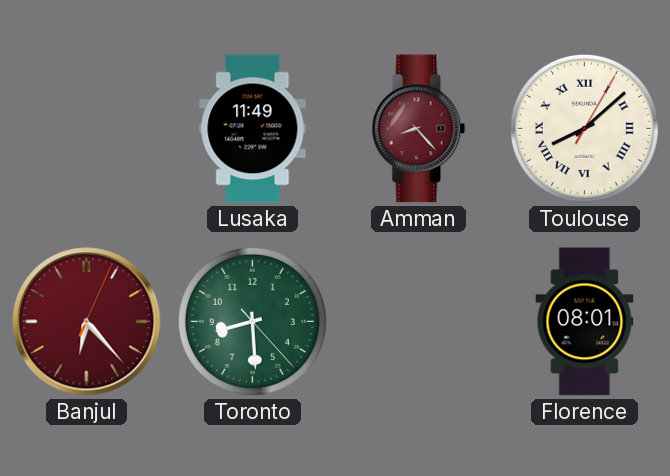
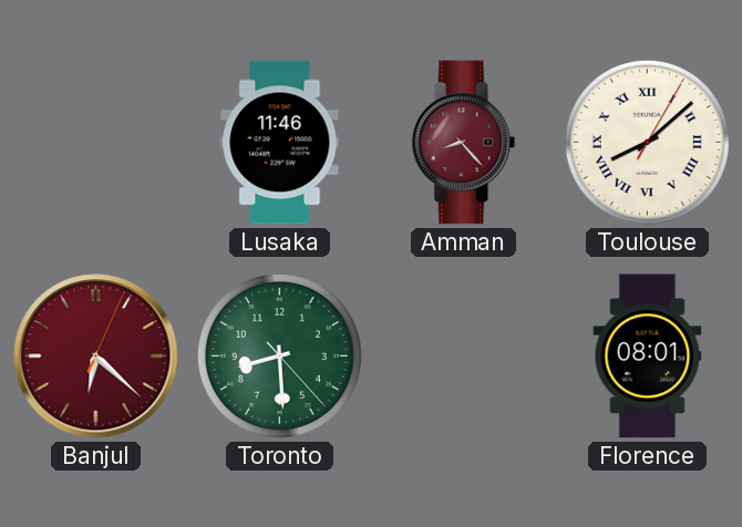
Lusaka: 11:49 -> 11:46 (280, 143)
Banjul: 6:23 -> 6:22 (96, 356)
